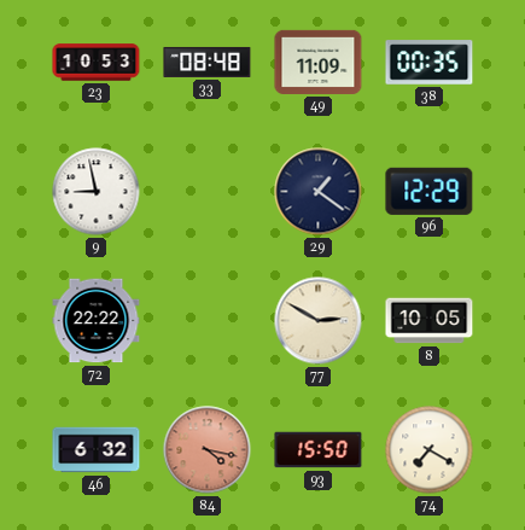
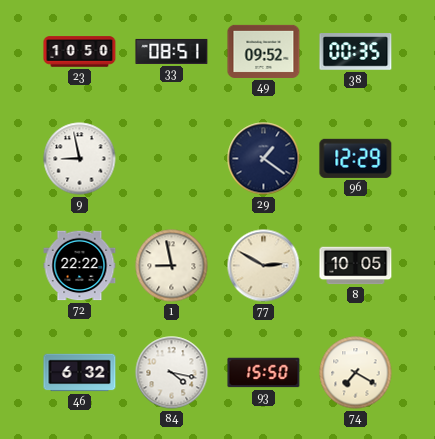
23: 10:53 -> 10:50 (80, 52)
33: 08:48 -> 08:51 (172, 51)
49: 11:09 -> 09:52 (264, 51)
1: none -> 8:58 (172, 266)
84 dial: salmon -> white (172, 373)
